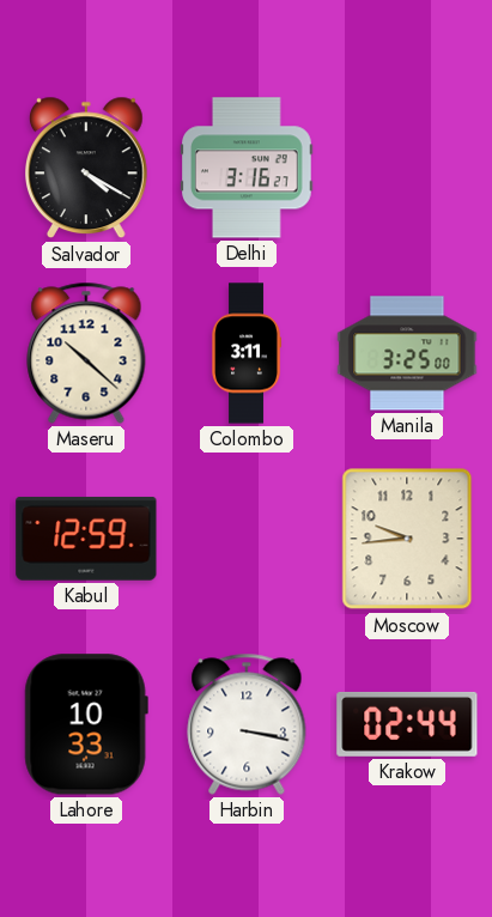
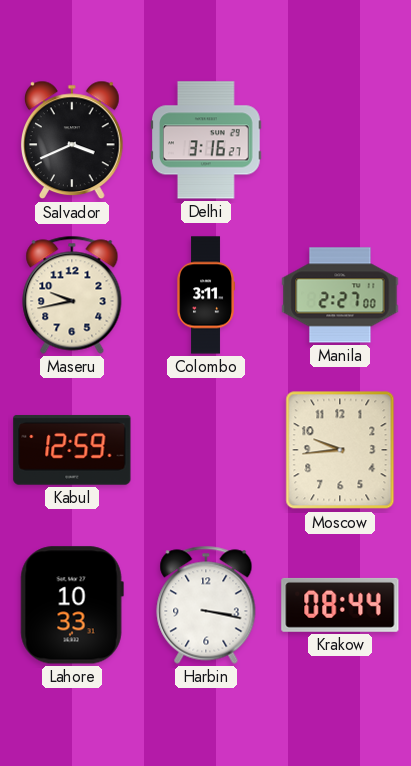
Salvador: 4:20 -> 3:41 (73, 140)
Maseru: 10:22 -> 9:43 (72, 295)
Manila: 3:25 -> 2:27 (340, 295)
Krakow: 02:44 -> 08:44 (340, 605)
